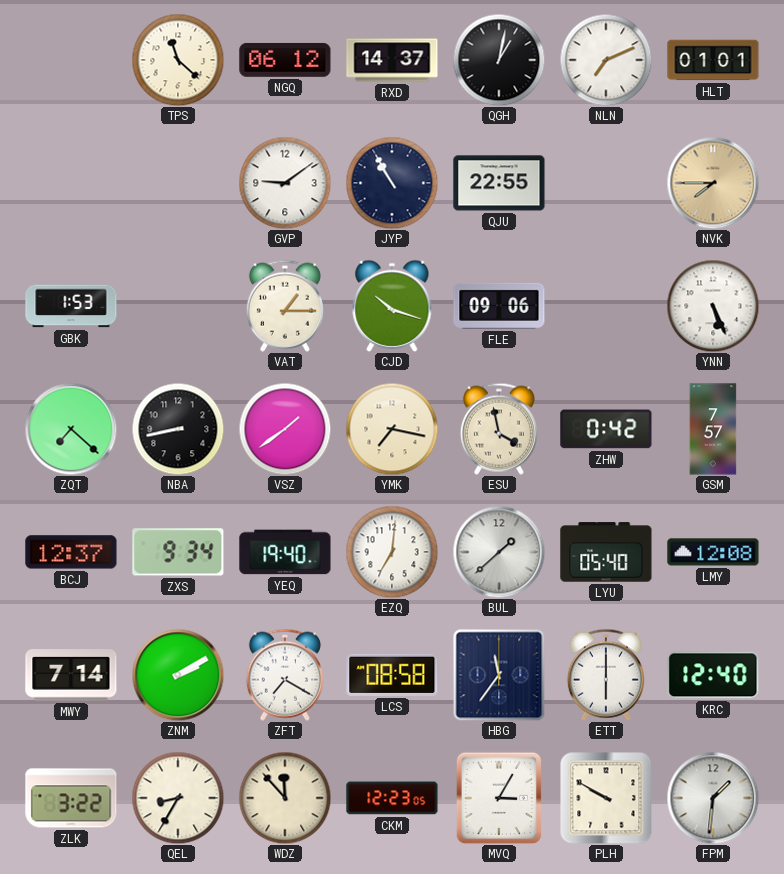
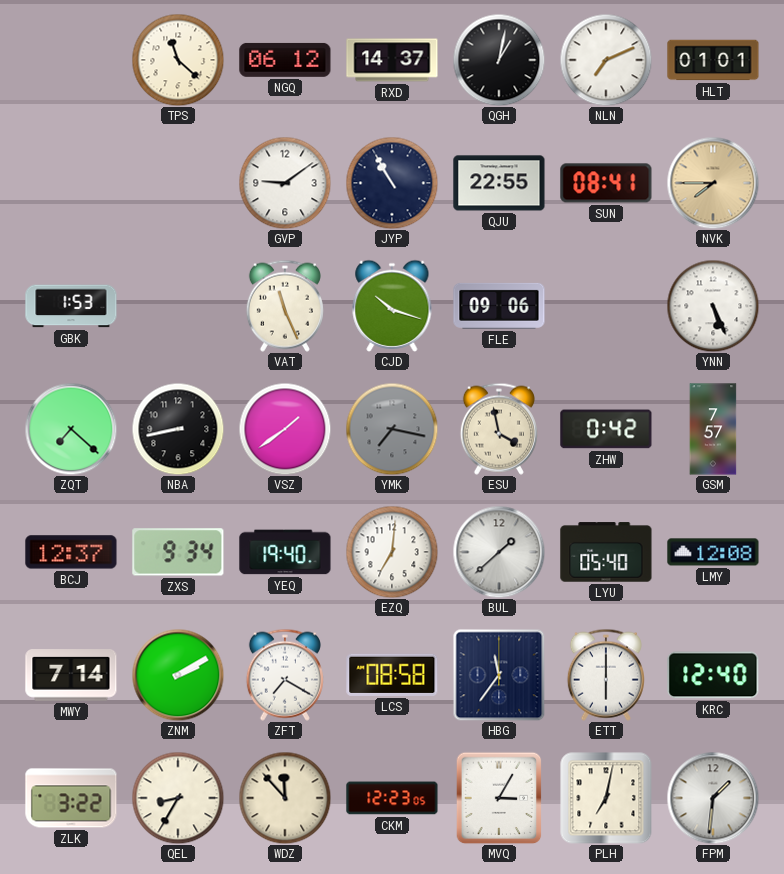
SUN: none -> 08:41 (606, 183)
VAT: 1:15 -> 11:26 (285, 306)
YMK dial: cream -> grey (392, 429)
PLH: 9:50 -> 7:02 (606, 798)
